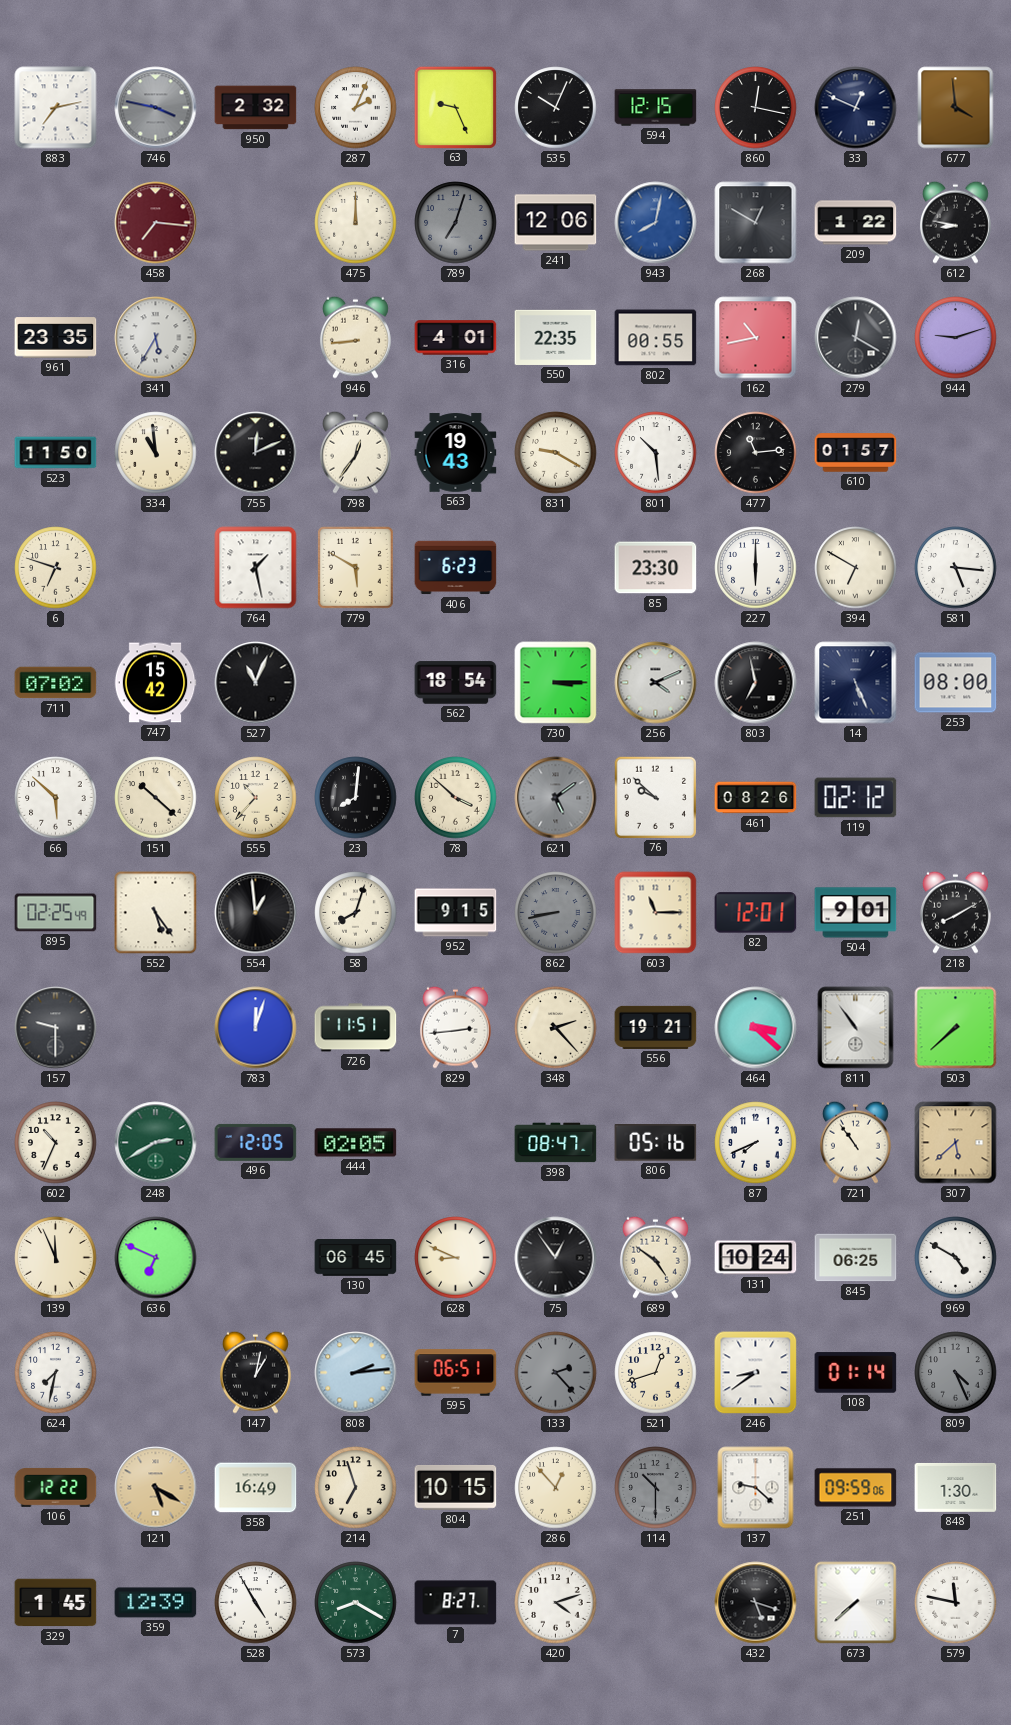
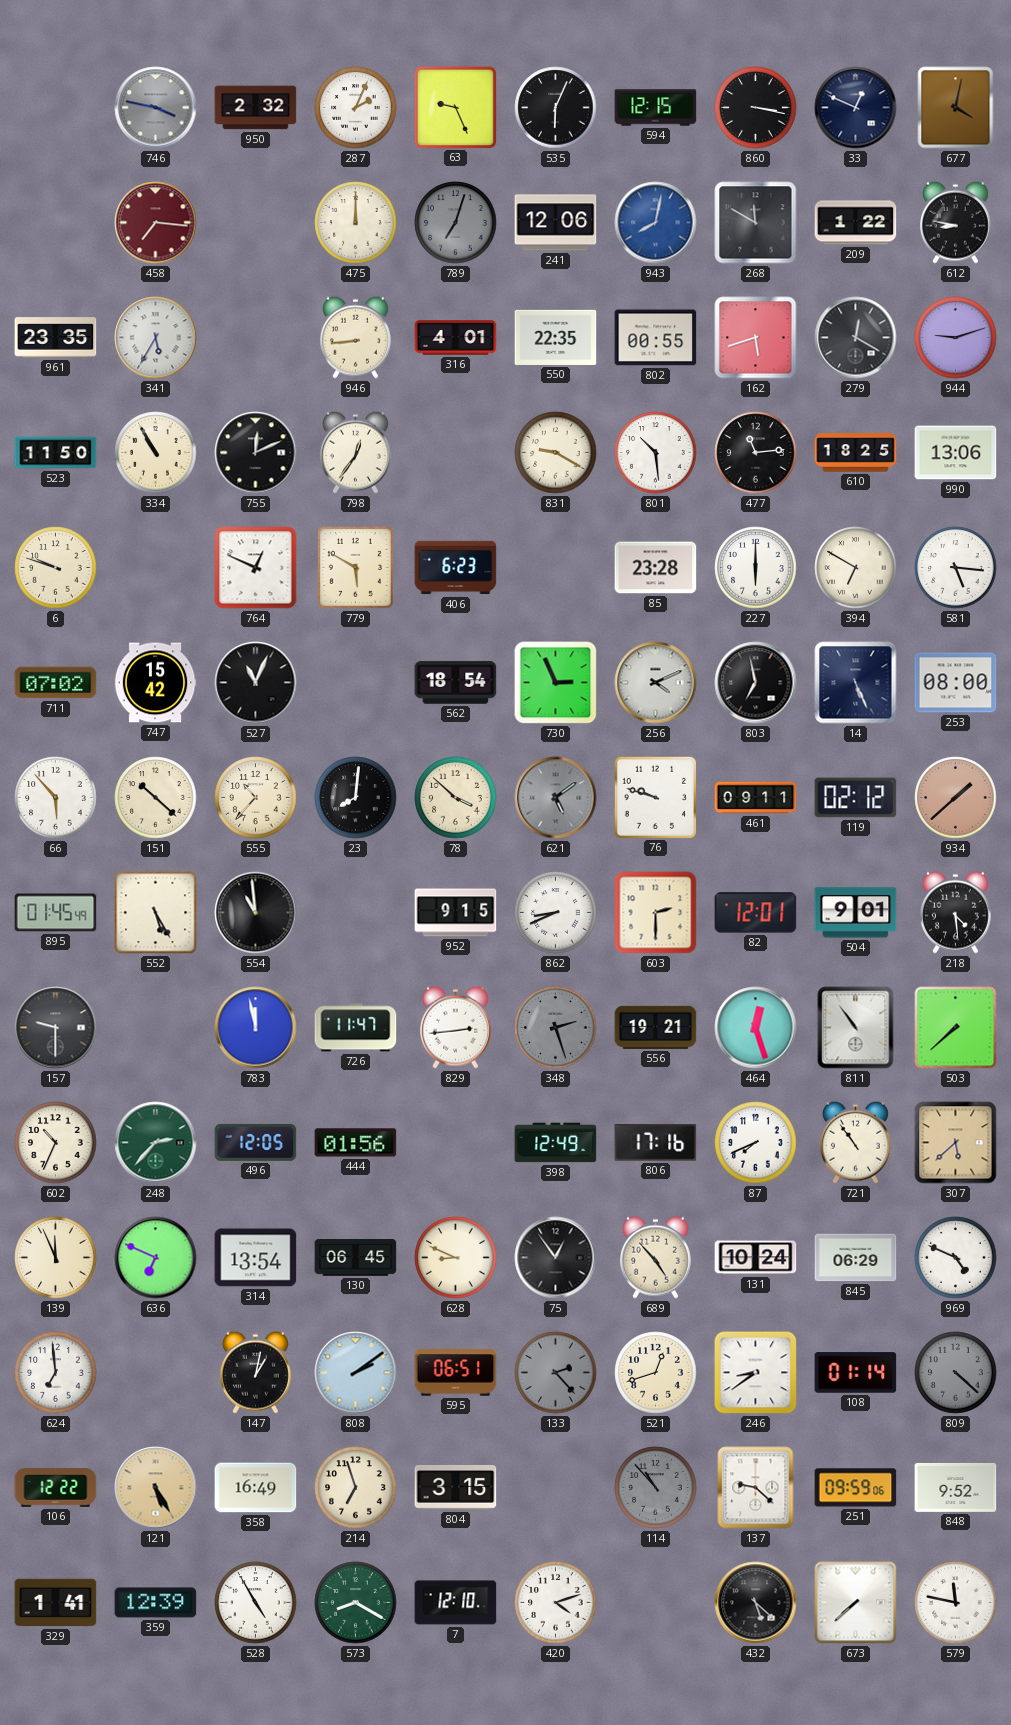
883: 7:13 -> none (56, 108)
535: 10:04 -> 6:04 (556, 108)
860: 12:17 -> 3:17 (756, 108)
677: 3:59 -> 4:02 (956, 108)
268: 12:50 -> 11:50 (756, 223)
162: 10:43 -> 5:42 (756, 338)
334: 10:59 -> 10:55 (156, 453)
563: 19:43 -> none (456, 453)
610: 01:57 -> 18:25 (856, 453)
990: none -> 13:06 (956, 453)
6: 6:48 -> 9:48 (56, 568)
764: 1:28 -> 12:49 (256, 568)
85: 23:30 -> 23:28 (656, 568)
730: 3:15 -> 2:56 (556, 683)
66: 5:52 -> 5:53 (56, 798)
76: 9:52 -> 9:48 (655, 797)
461: 08:26 -> 09:11 (756, 798)
934: none -> 1:38 (956, 798)
895: 02:25 -> 01:45 (56, 913)
552: 5:24 -> 5:25 (156, 913)
554: 12:59 -> 10:59 (256, 913)
58: 8:03 -> none (356, 913)
862: 8:43 -> 8:41 (556, 913)
862 dial: grey -> white (556, 913)
603: 11:15 -> 2:30 (656, 913)
218: 8:10 -> 4:29 (955, 912)
783: 12:03 -> 11:58 (256, 1028)
726: 11:51 -> 11:47 (356, 1028)
348: 2:23 -> 2:27 (556, 1028)
348 dial: cream -> grey (556, 1028)
464: 3:22 -> 12:27 (756, 1028)
248: 2:40 -> 2:37 (156, 1143)
444: 02:05 -> 01:56 (356, 1143)
398: 08:47 -> 12:49 (556, 1143)
806: 05:16 -> 17:16 (656, 1143)
314: none -> 13:54 (256, 1258)
689: 4:51 -> 4:53 (655, 1257)
845: 06:25 -> 06:29 (856, 1258)
969: 4:50 -> 4:49 (956, 1258)
624: 7:32 -> 6:59 (56, 1373)
808: 2:14 -> 2:09 (356, 1373)
809: 4:26 -> 4:22 (956, 1373)
121: 5:20 -> 5:25 (156, 1488)
804: 10:15 -> 3:15 (456, 1487)
286: 12:53 -> none (556, 1488)
114: 10:30 -> 10:53 (656, 1488)
848: 1:30 -> 9:52 (956, 1487)
329: 1:45 -> 1:41 (56, 1603)
7: 8:27 -> 12:10 (456, 1603)
432: 5:18 -> 5:22 (756, 1603)
